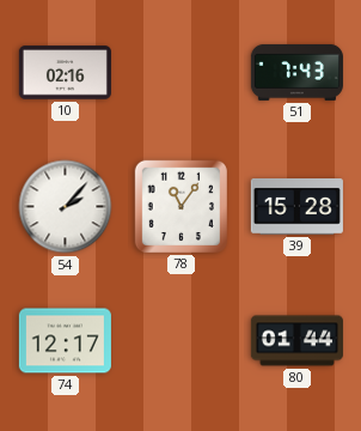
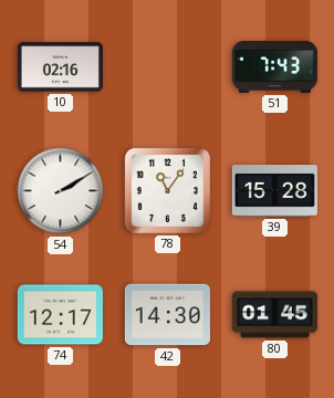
54: 2:07 -> 2:10 (61, 191)
42: none -> 14:30 (167, 315)
80: 01:44 -> 01:45 (274, 315)
